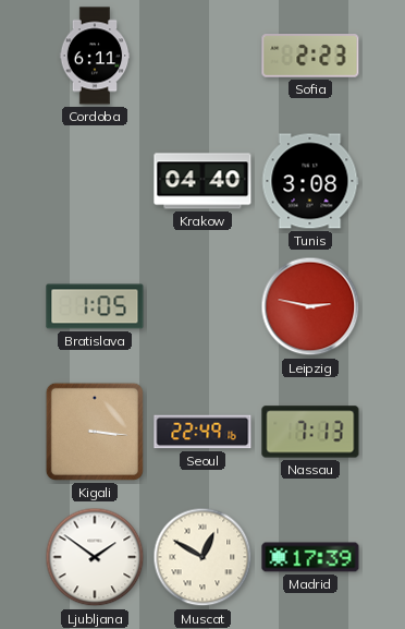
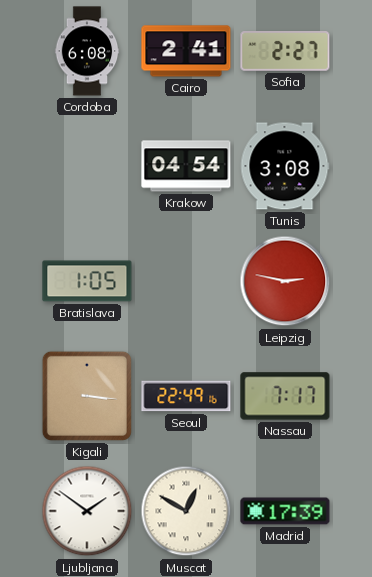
Cordoba: 6:11 -> 6:08 (87, 51)
Cairo: none -> 2:41 (186, 51)
Sofia: 2:23 -> 2:27 (285, 52)
Krakow: 04:40 -> 04:54 (186, 166)
Nassau: 7:13 -> 7:17 (285, 396)
